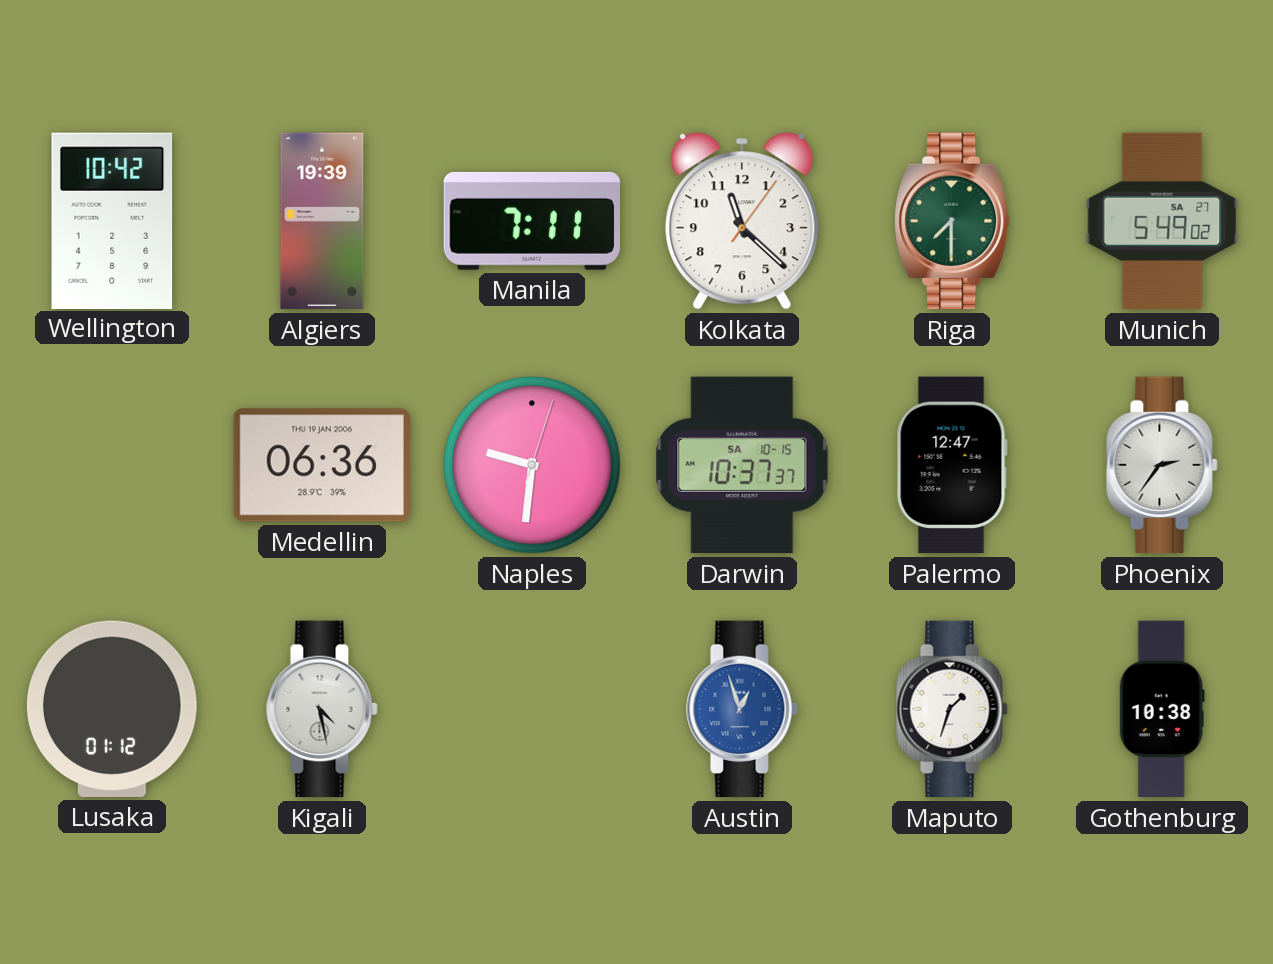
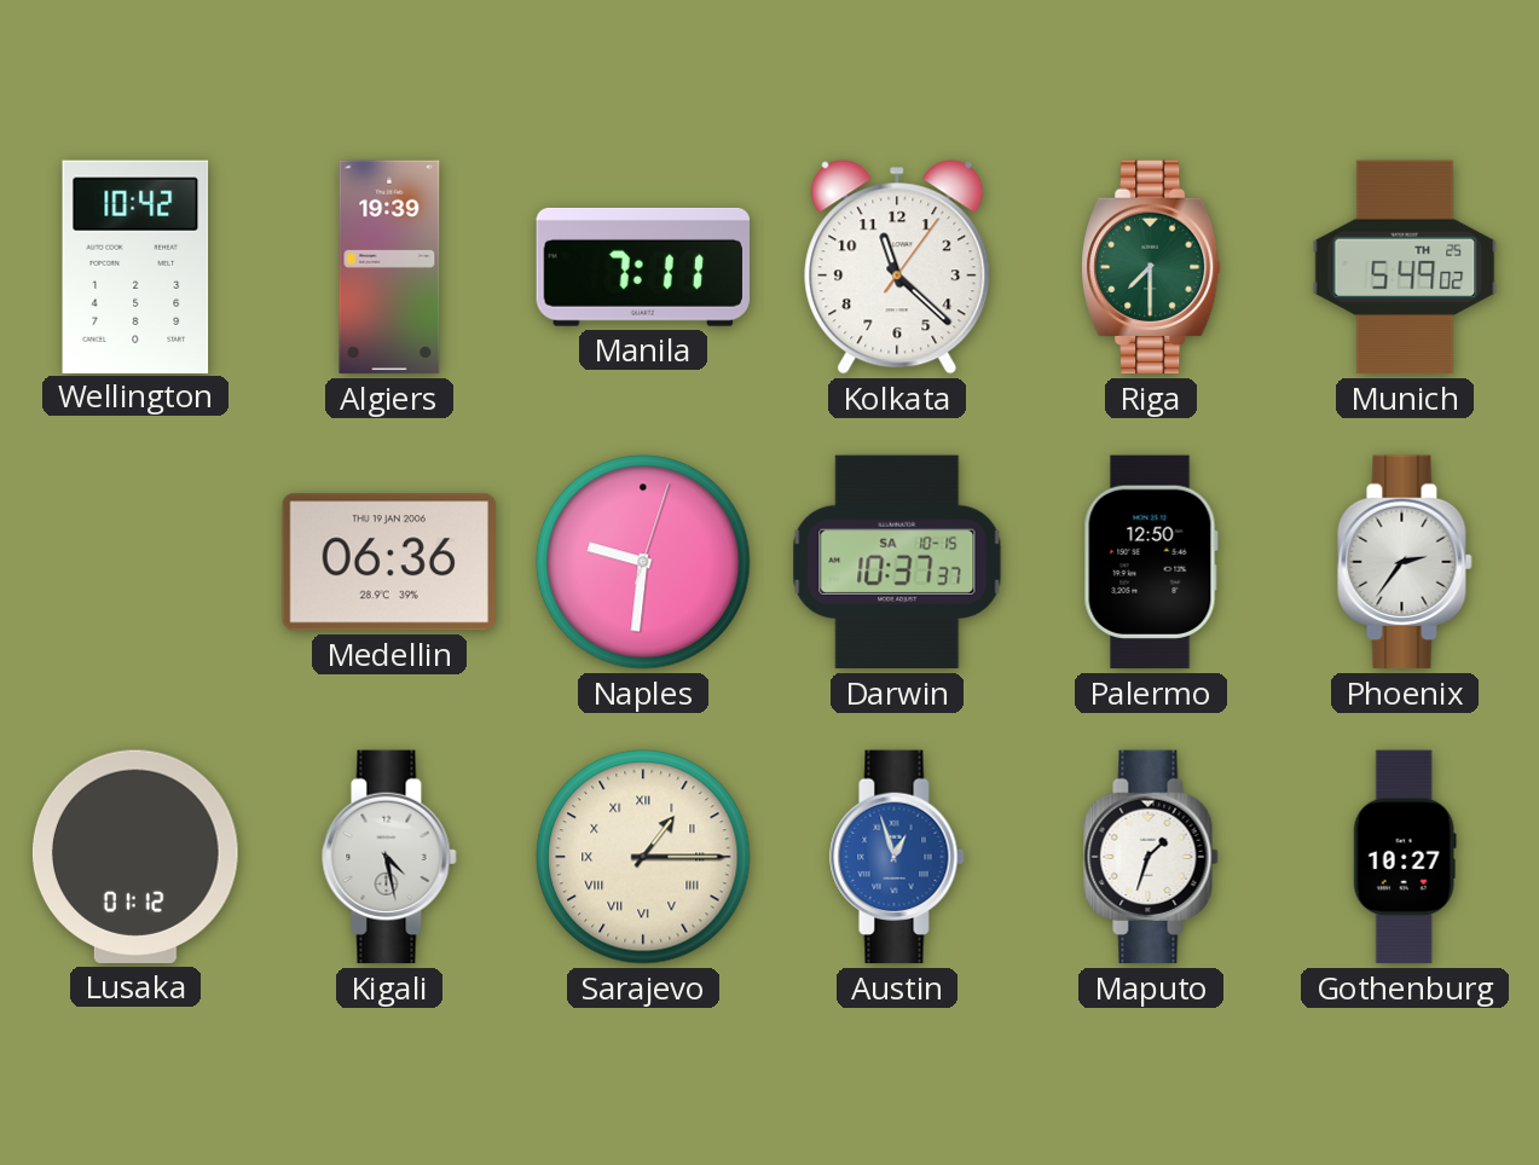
Munich date: SA 27 -> TH 25 (1405, 267)
Palermo: 12:47 -> 12:50 (1151, 562)
Sarajevo: none -> 1:15 (643, 857)
Gothenburg: 10:38 -> 10:27 (1405, 857)
